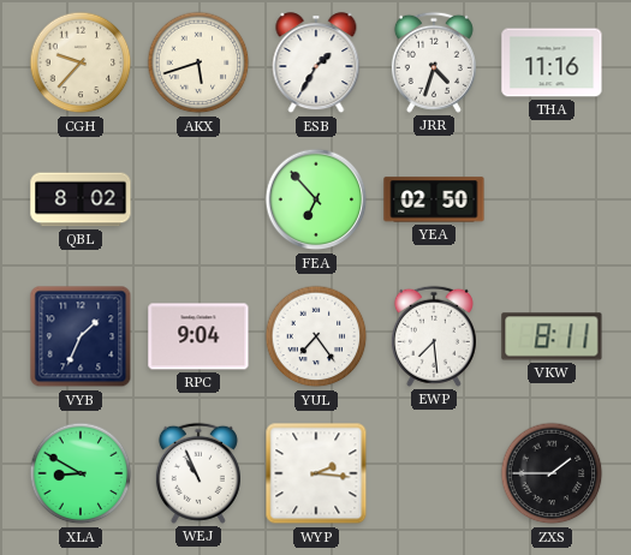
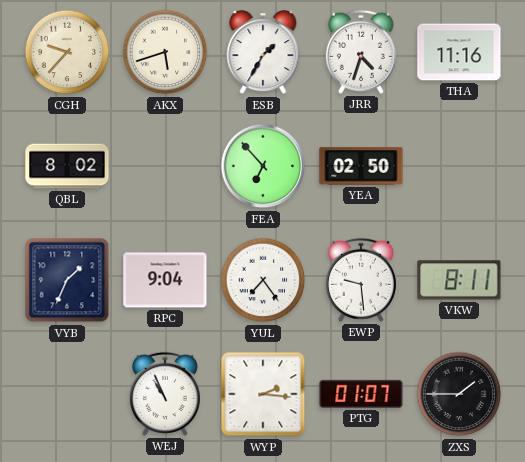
EWP: 7:29 -> 9:29 (361, 280)
XLA: 8:50 -> none (81, 473)
PTG: none -> 01:07 (361, 394)
